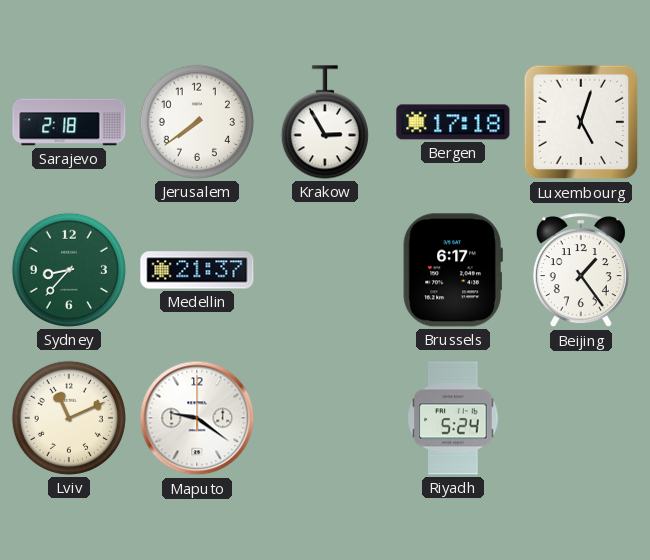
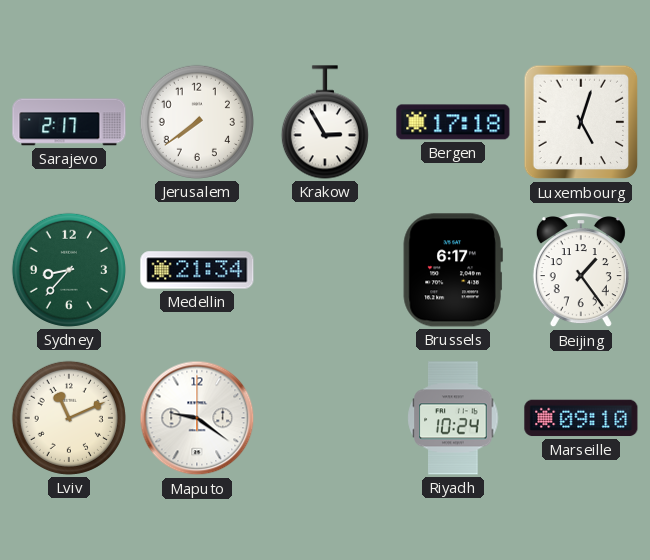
Sarajevo: 2:18 -> 2:17 (69, 122)
Medellin: 21:37 -> 21:34 (197, 270)
Riyadh: 5:24 -> 10:24 (453, 418)
Marseille: none -> 09:10 (581, 418)
